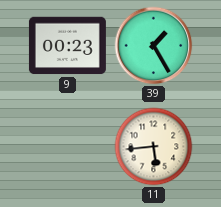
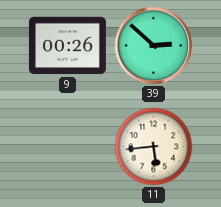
9: 00:23 -> 00:26 (67, 46)
39: 1:25 -> 2:52 (154, 46)
